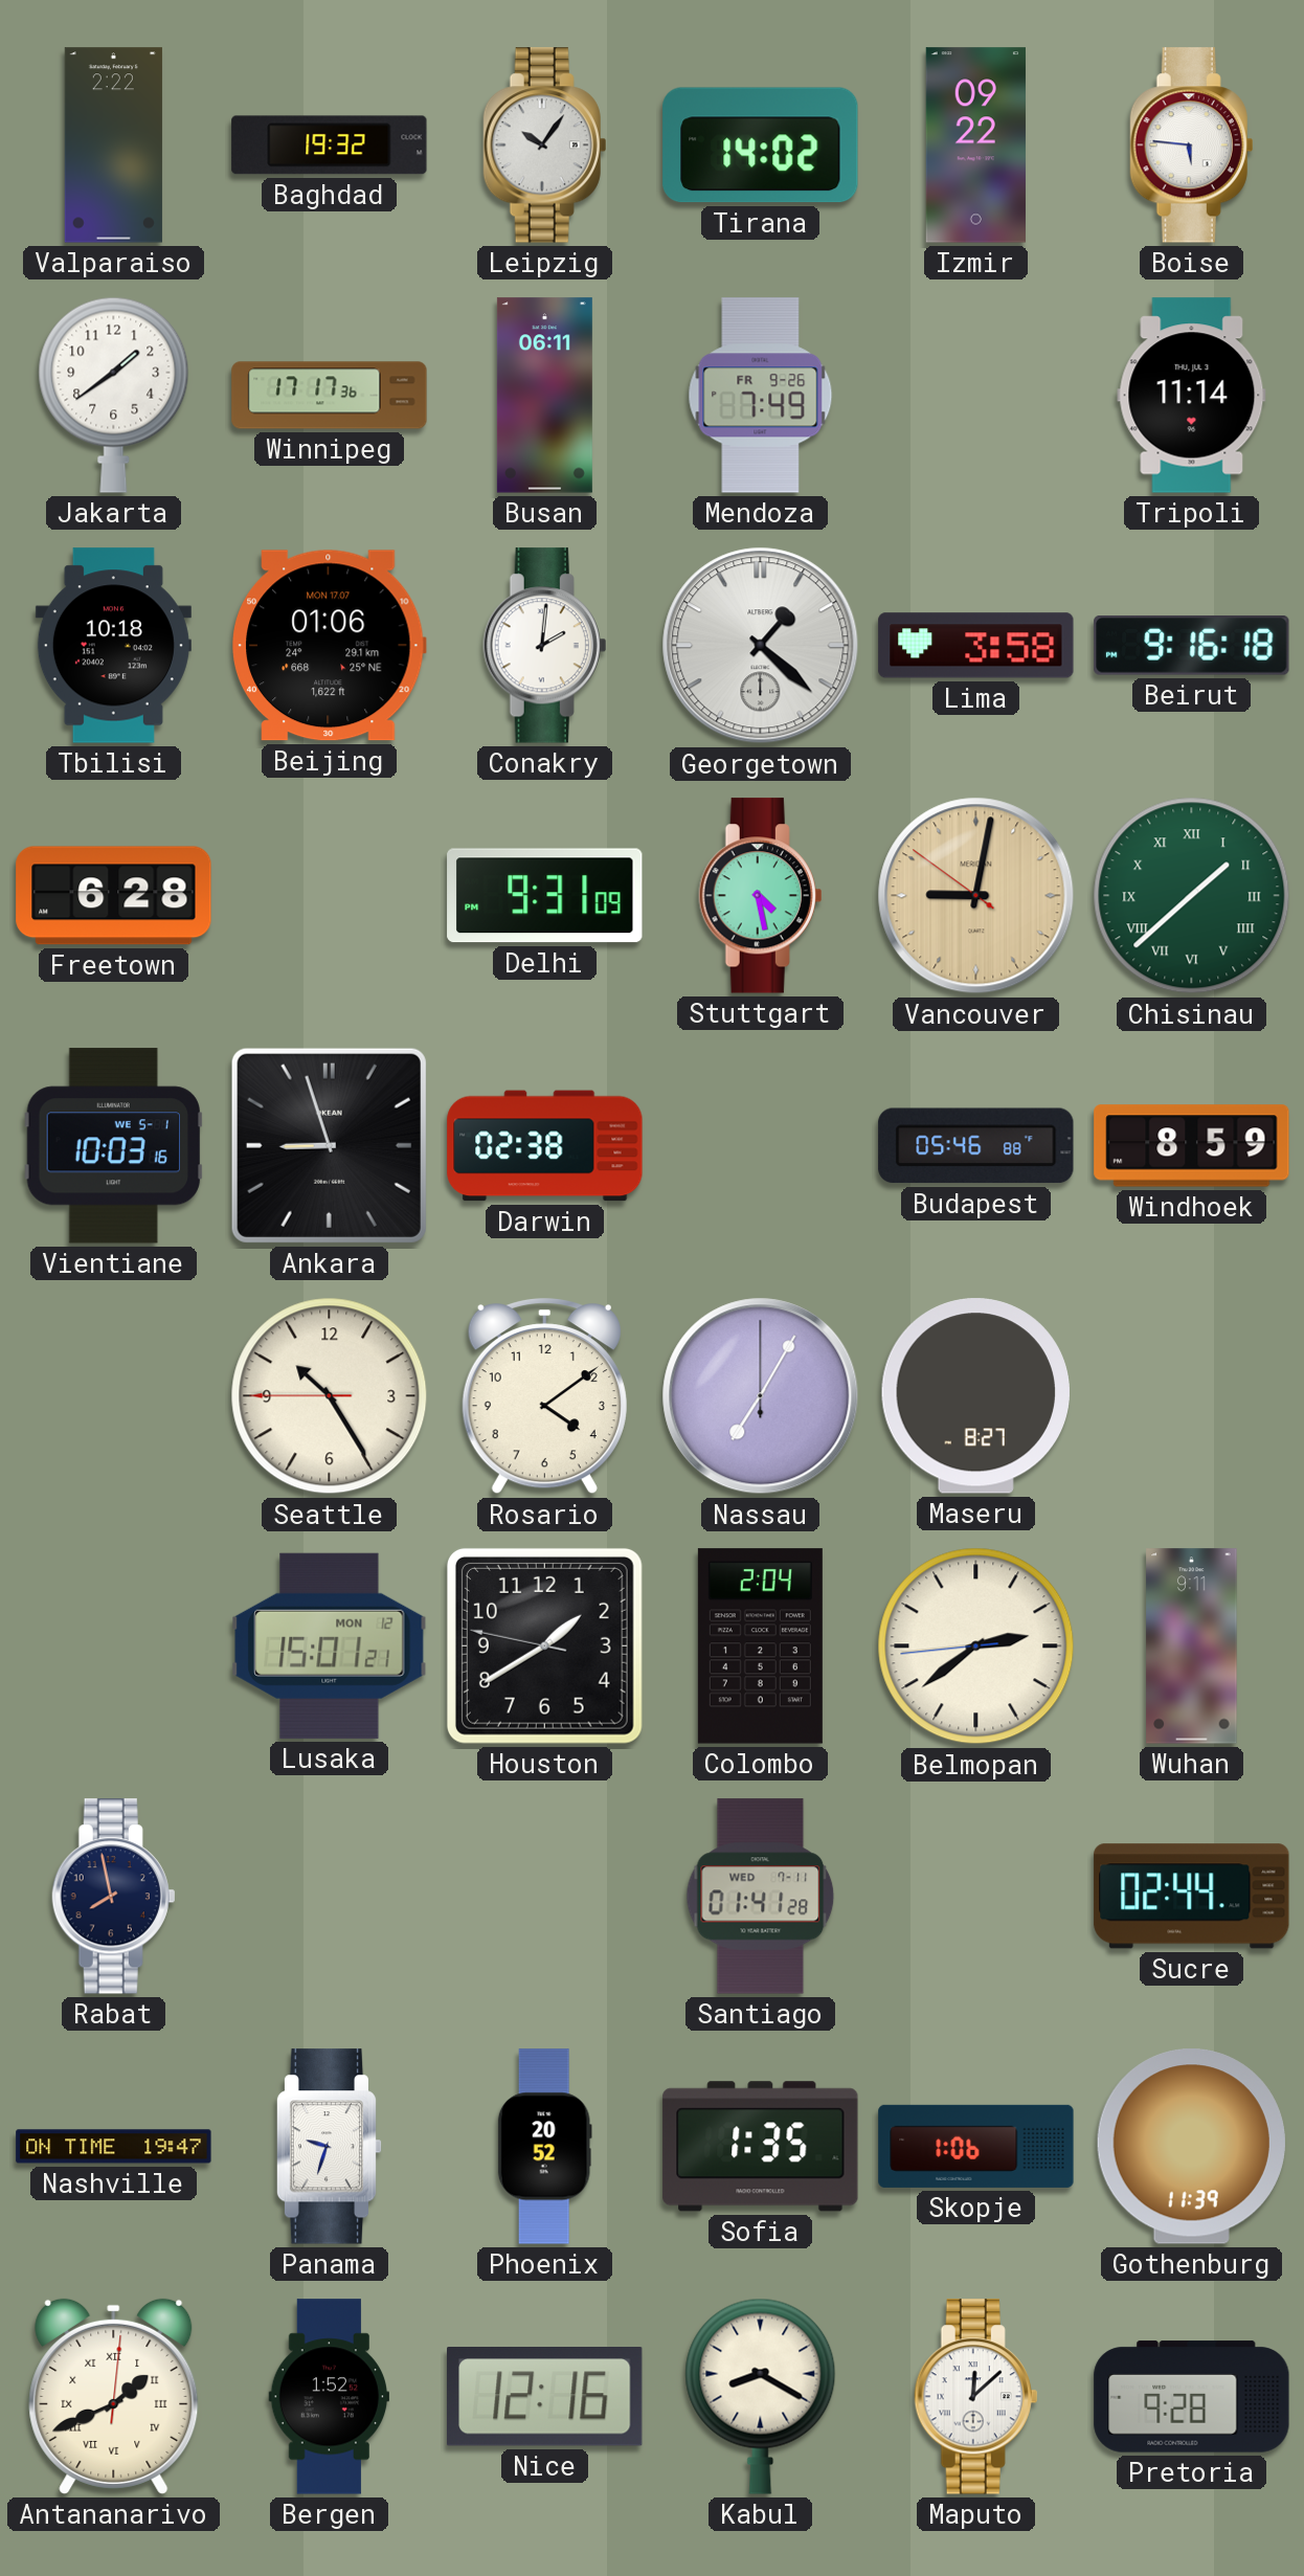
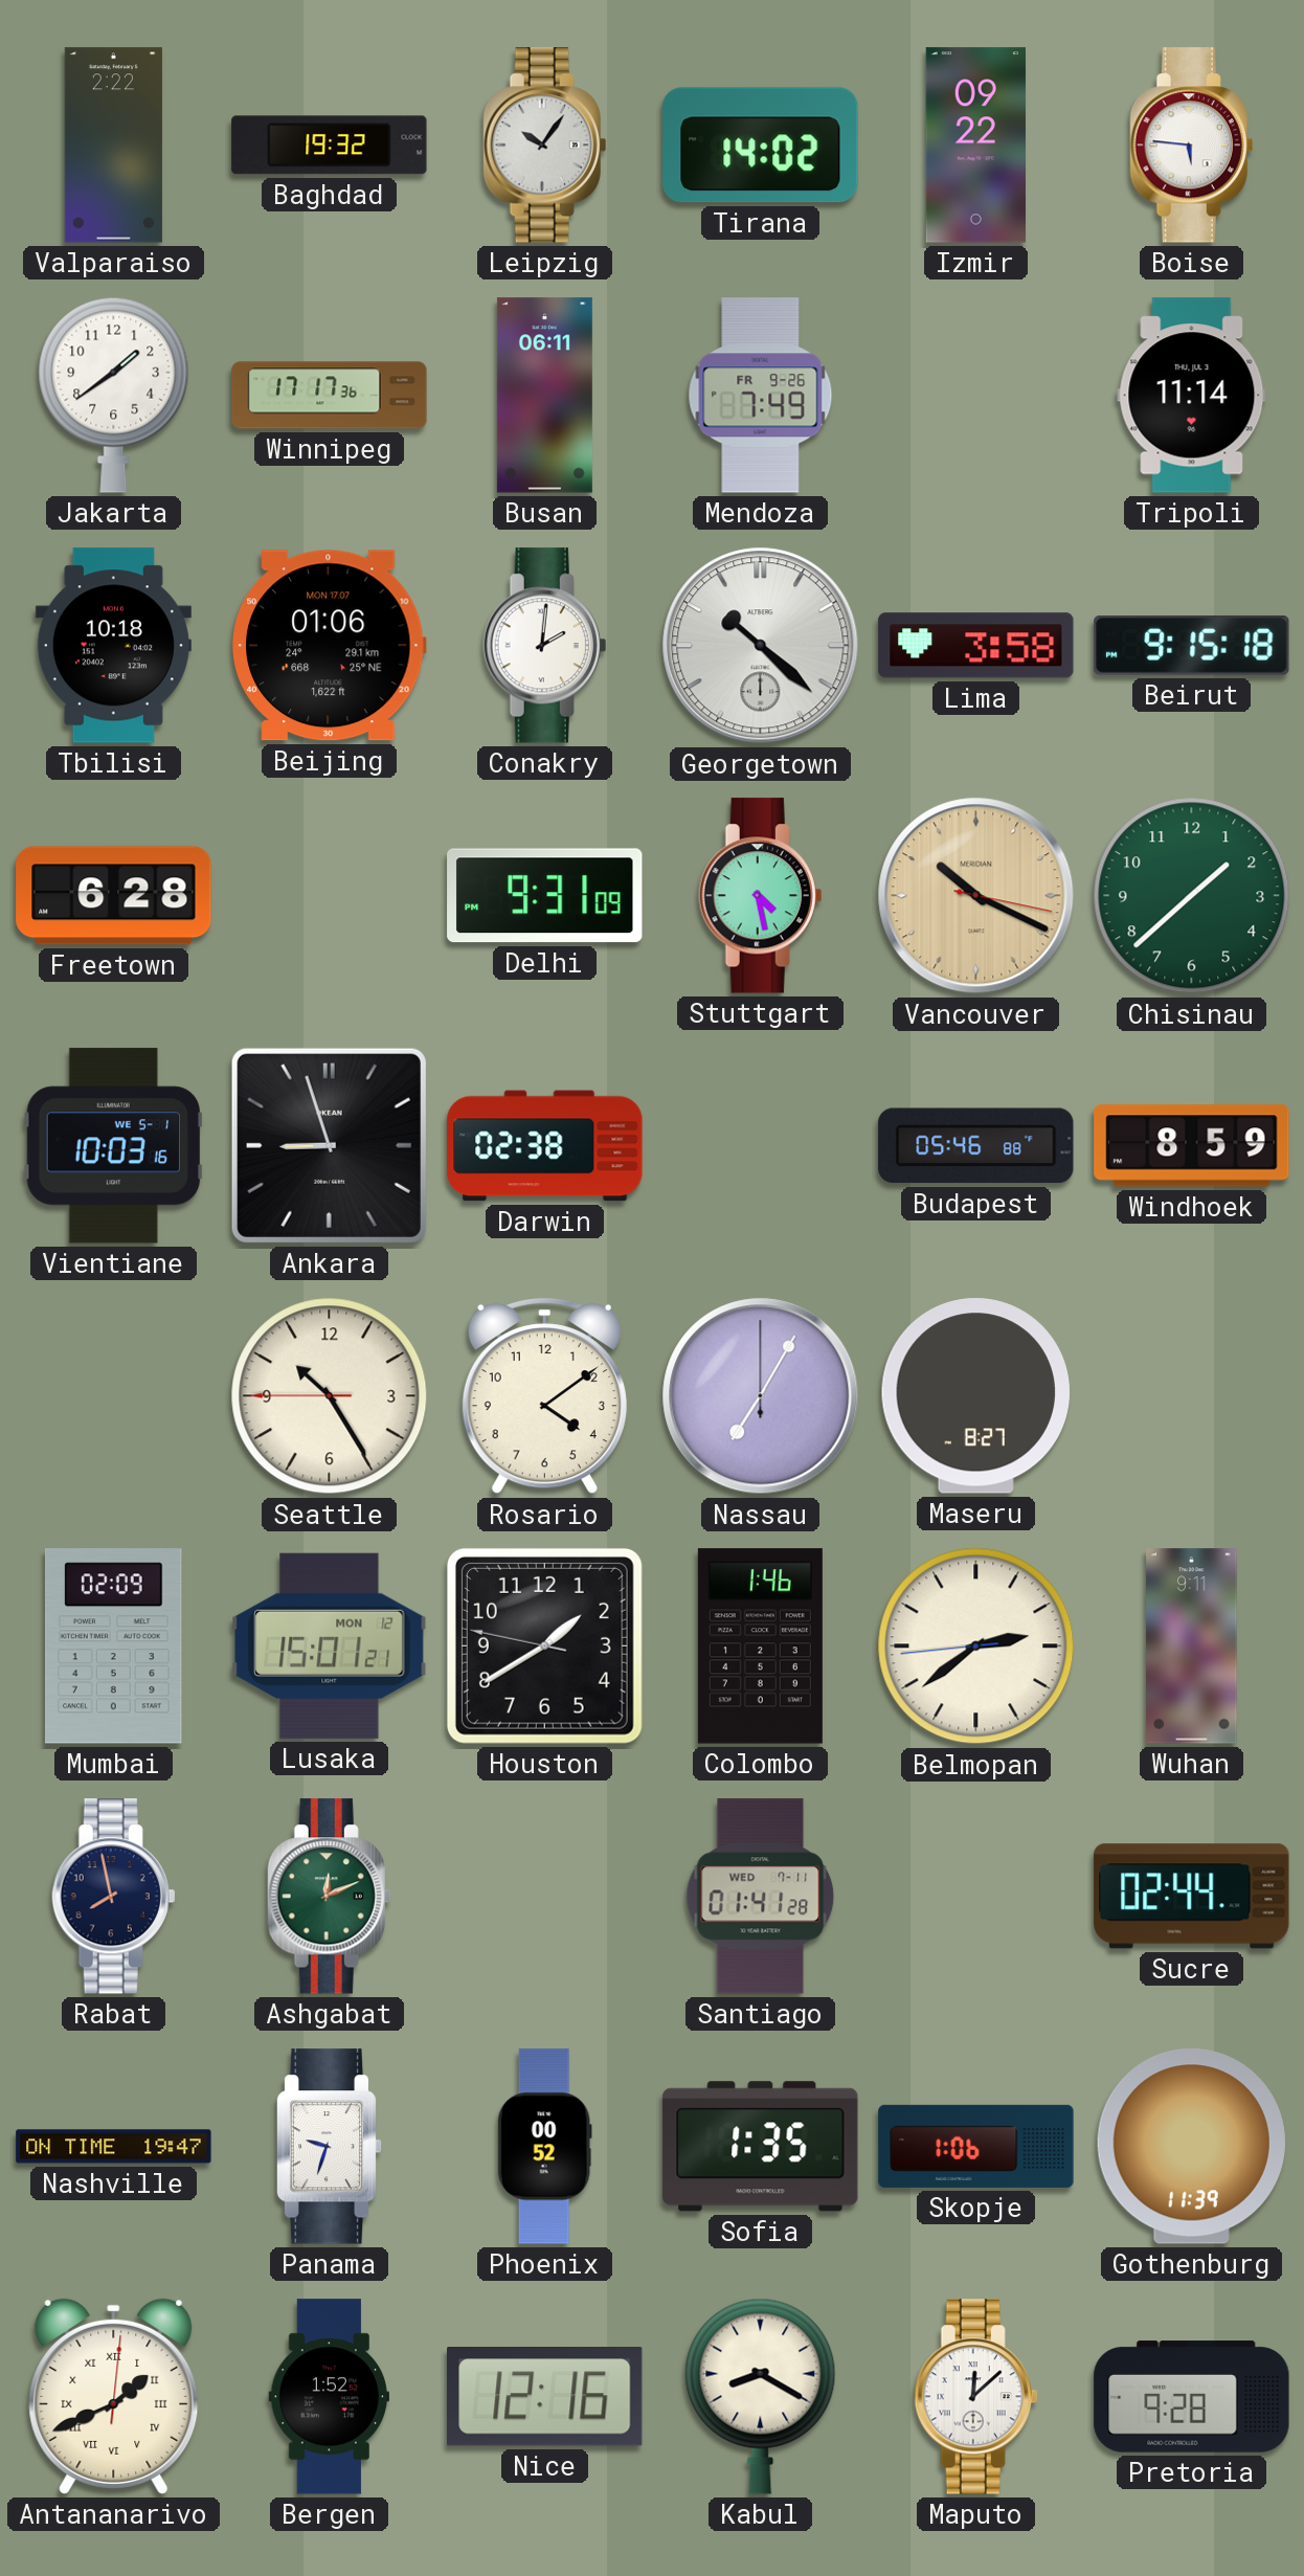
Georgetown: 1:22 -> 10:22 (761, 646)
Beirut: 9:16 -> 9:15 (1192, 646)
Vancouver: 9:01 -> 10:19 (976, 896)
Chisinau numerals: Roman -> Arabic (1192, 896)
Mumbai: none -> 02:09 (113, 1647)
Colombo: 2:04 -> 1:46 (760, 1647)
Ashgabat: none -> 12:11 (330, 1897)
Phoenix: 20:52 -> 00:52 (544, 2147)
